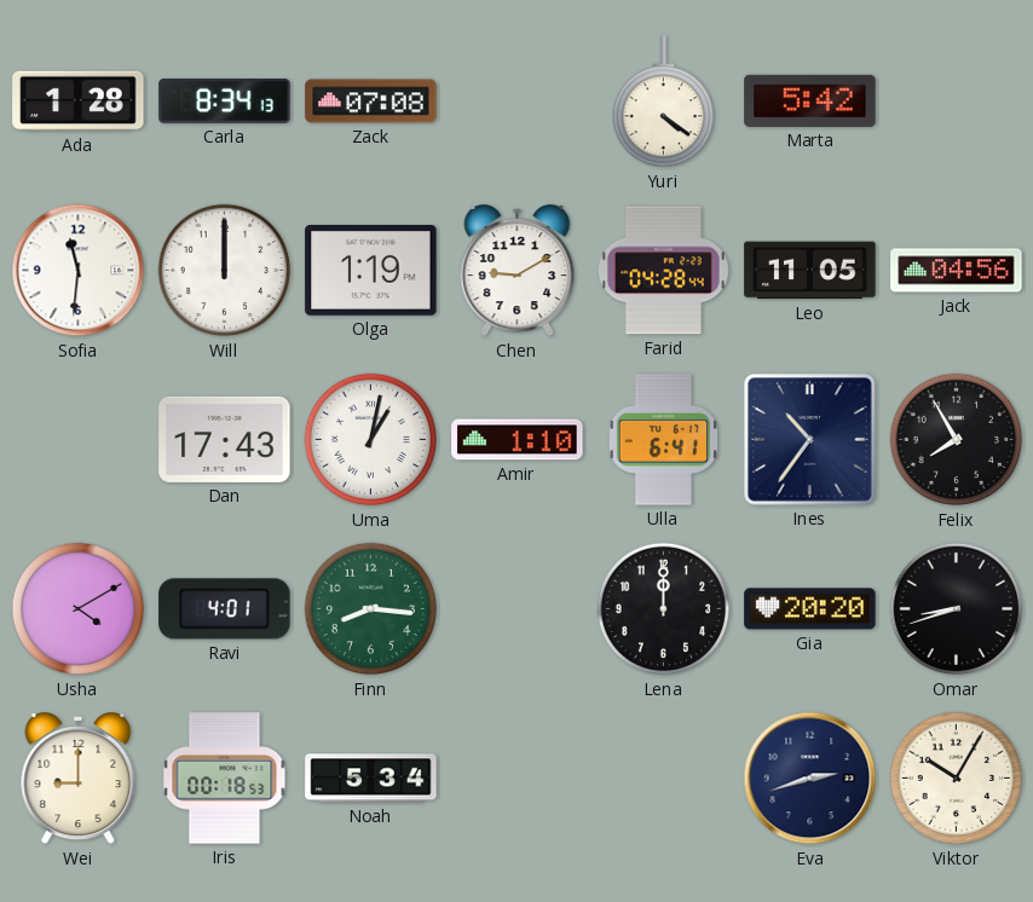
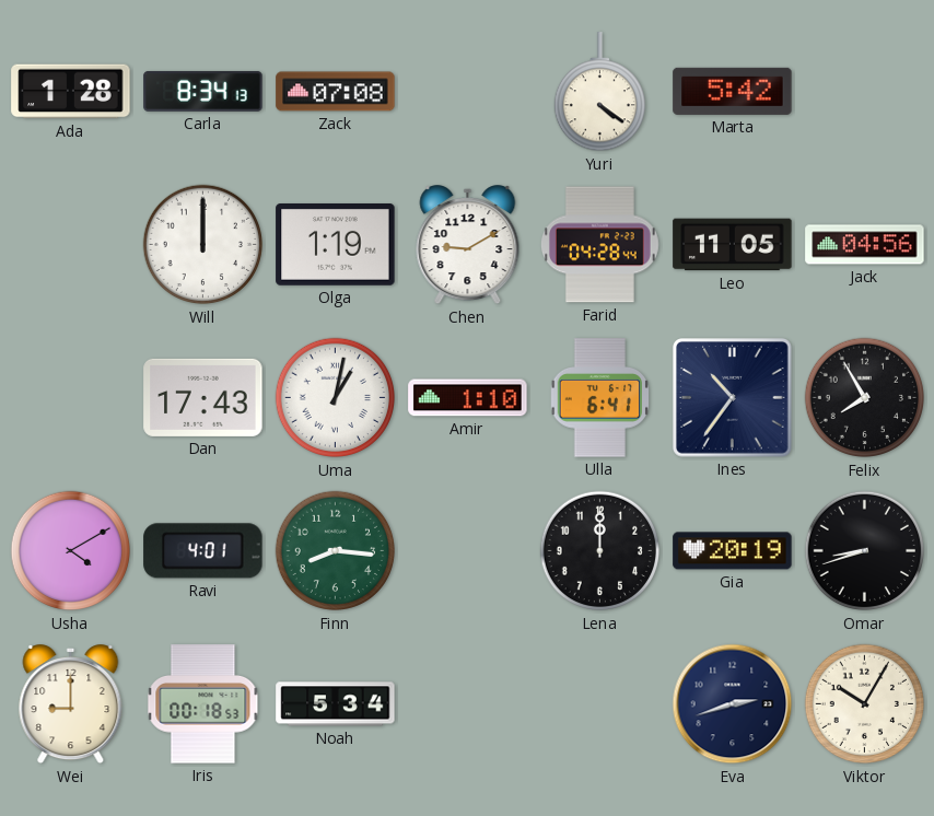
Sofia: 11:31 -> none (79, 271)
Gia: 20:20 -> 20:19 (733, 551)
